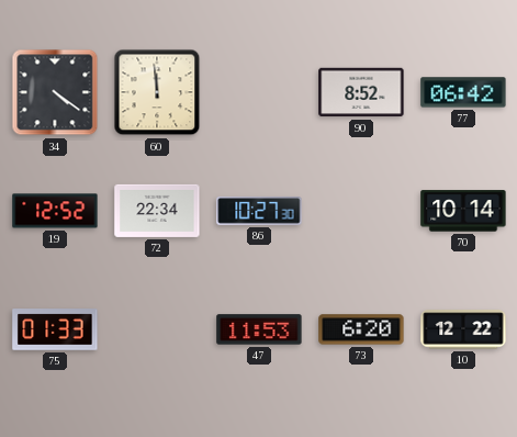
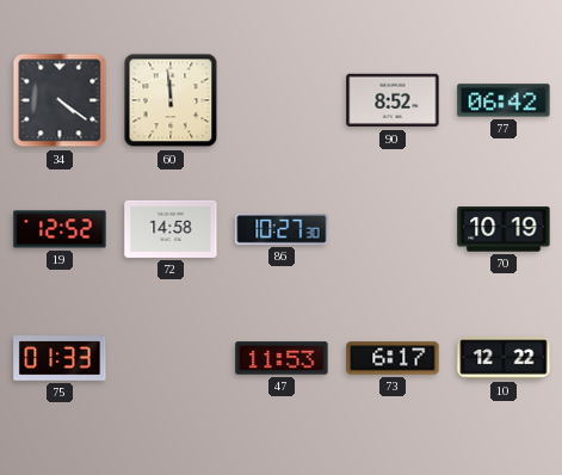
72: 22:34 -> 14:58 (171, 229)
70: 10:14 -> 10:19 (504, 229)
73: 6:20 -> 6:17 (393, 358)
